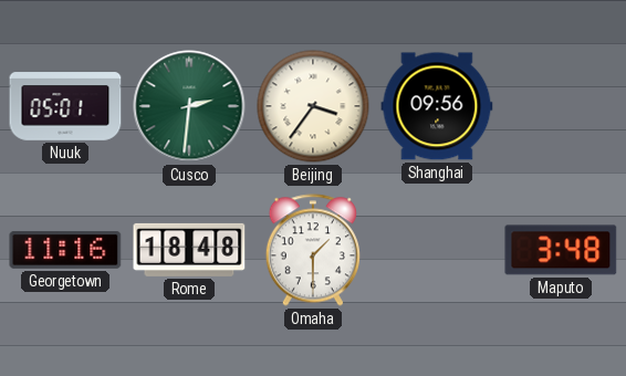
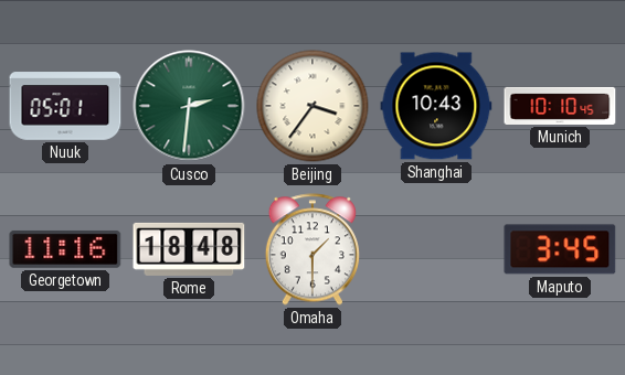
Shanghai: 09:56 -> 10:43 (436, 106)
Munich: none -> 10:10 (560, 106)
Maputo: 3:48 -> 3:45 (560, 249)
